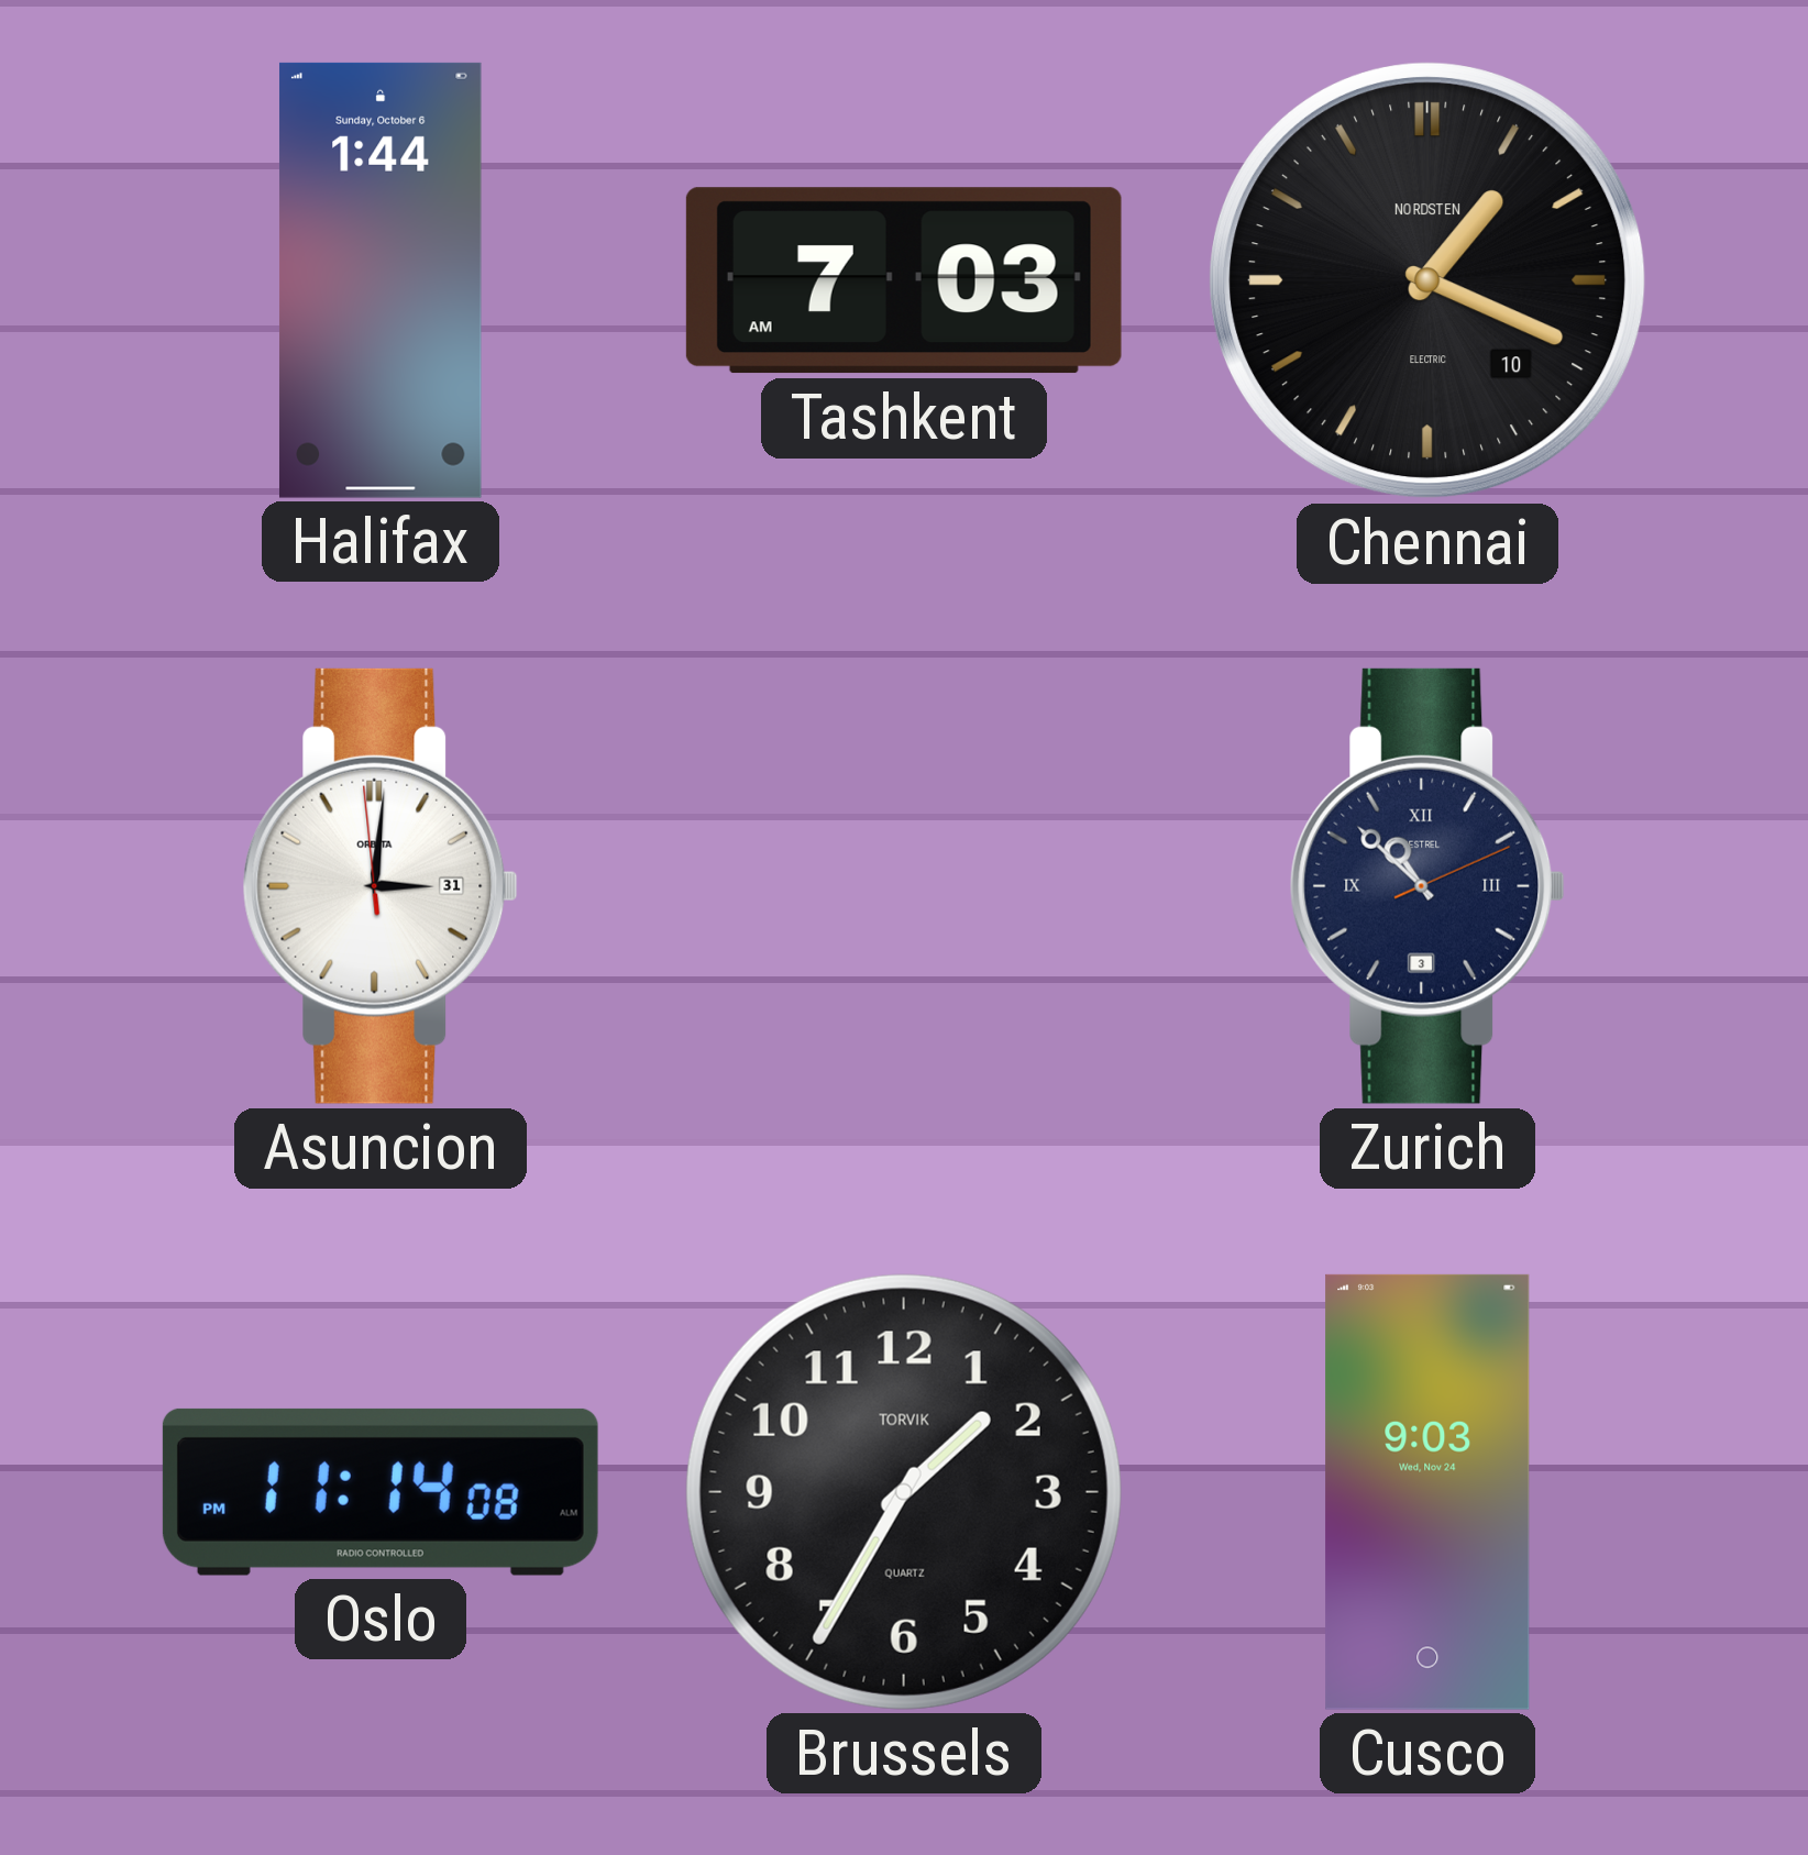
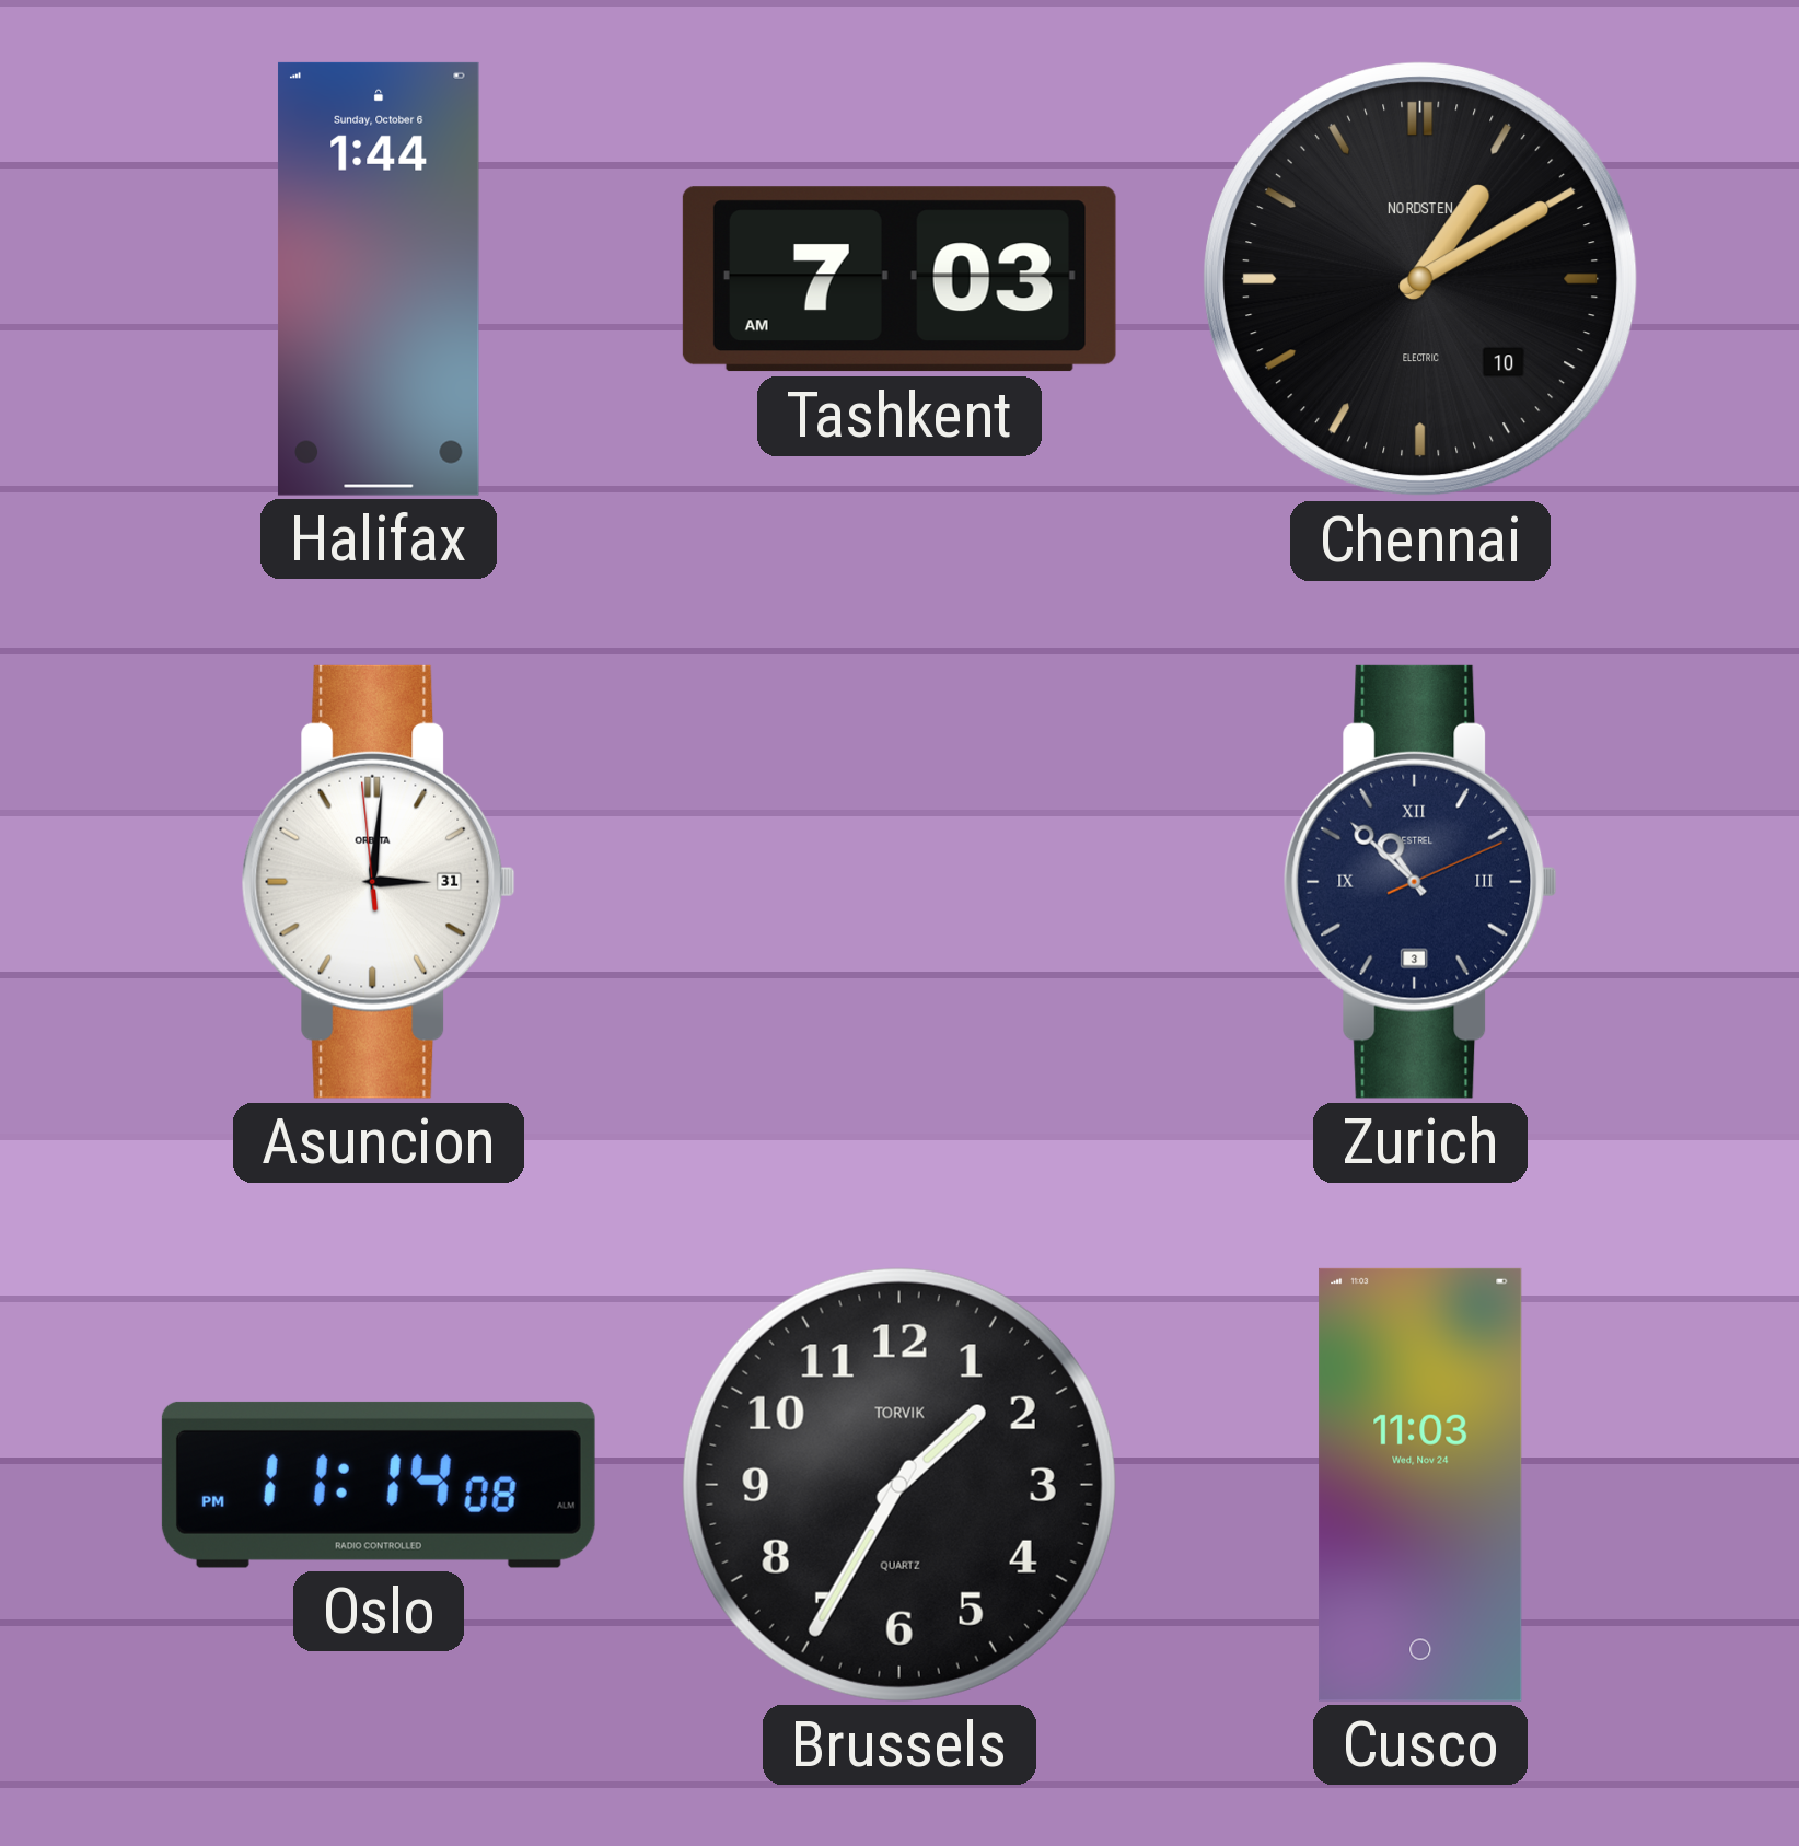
Chennai: 1:19 -> 1:10 (1421, 280)
Cusco: 9:03 -> 11:03 (1420, 1485)
